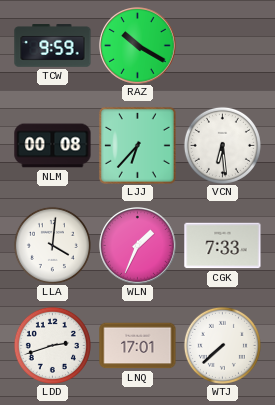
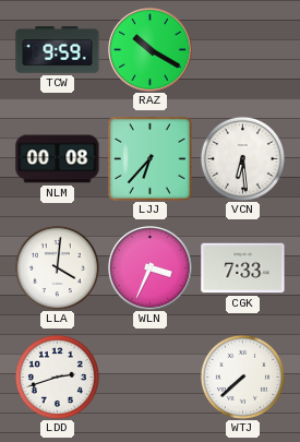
WLN: 1:34 -> 3:34 (151, 268)
LNQ: 17:01 -> none (138, 346)
